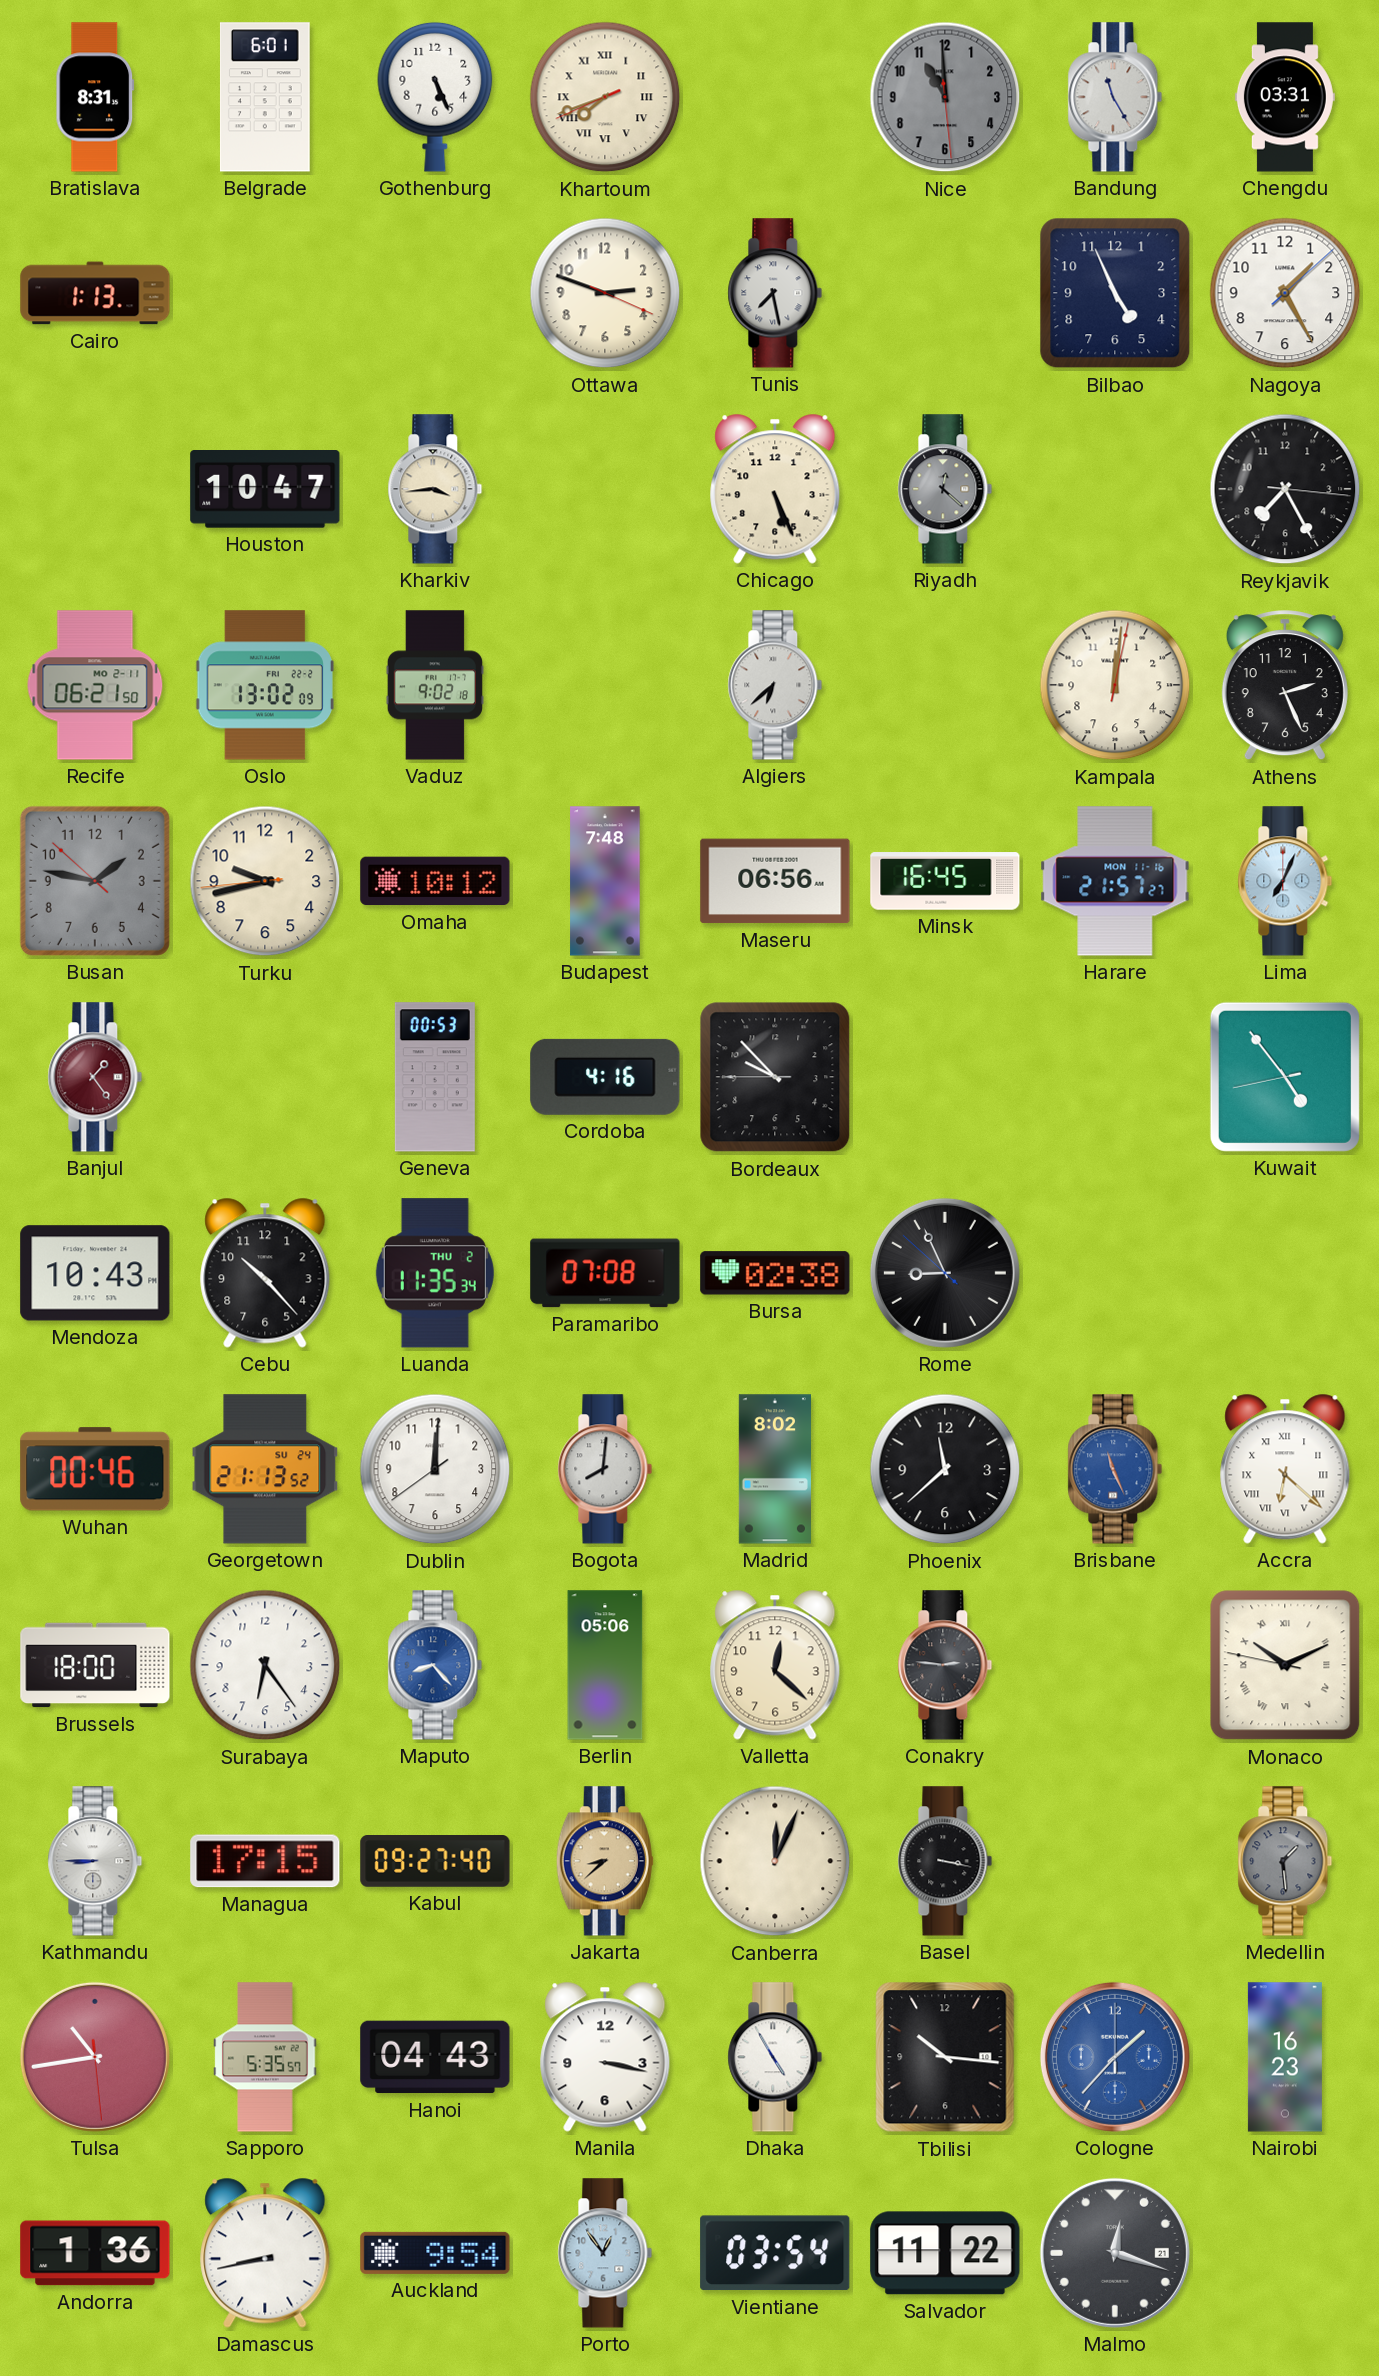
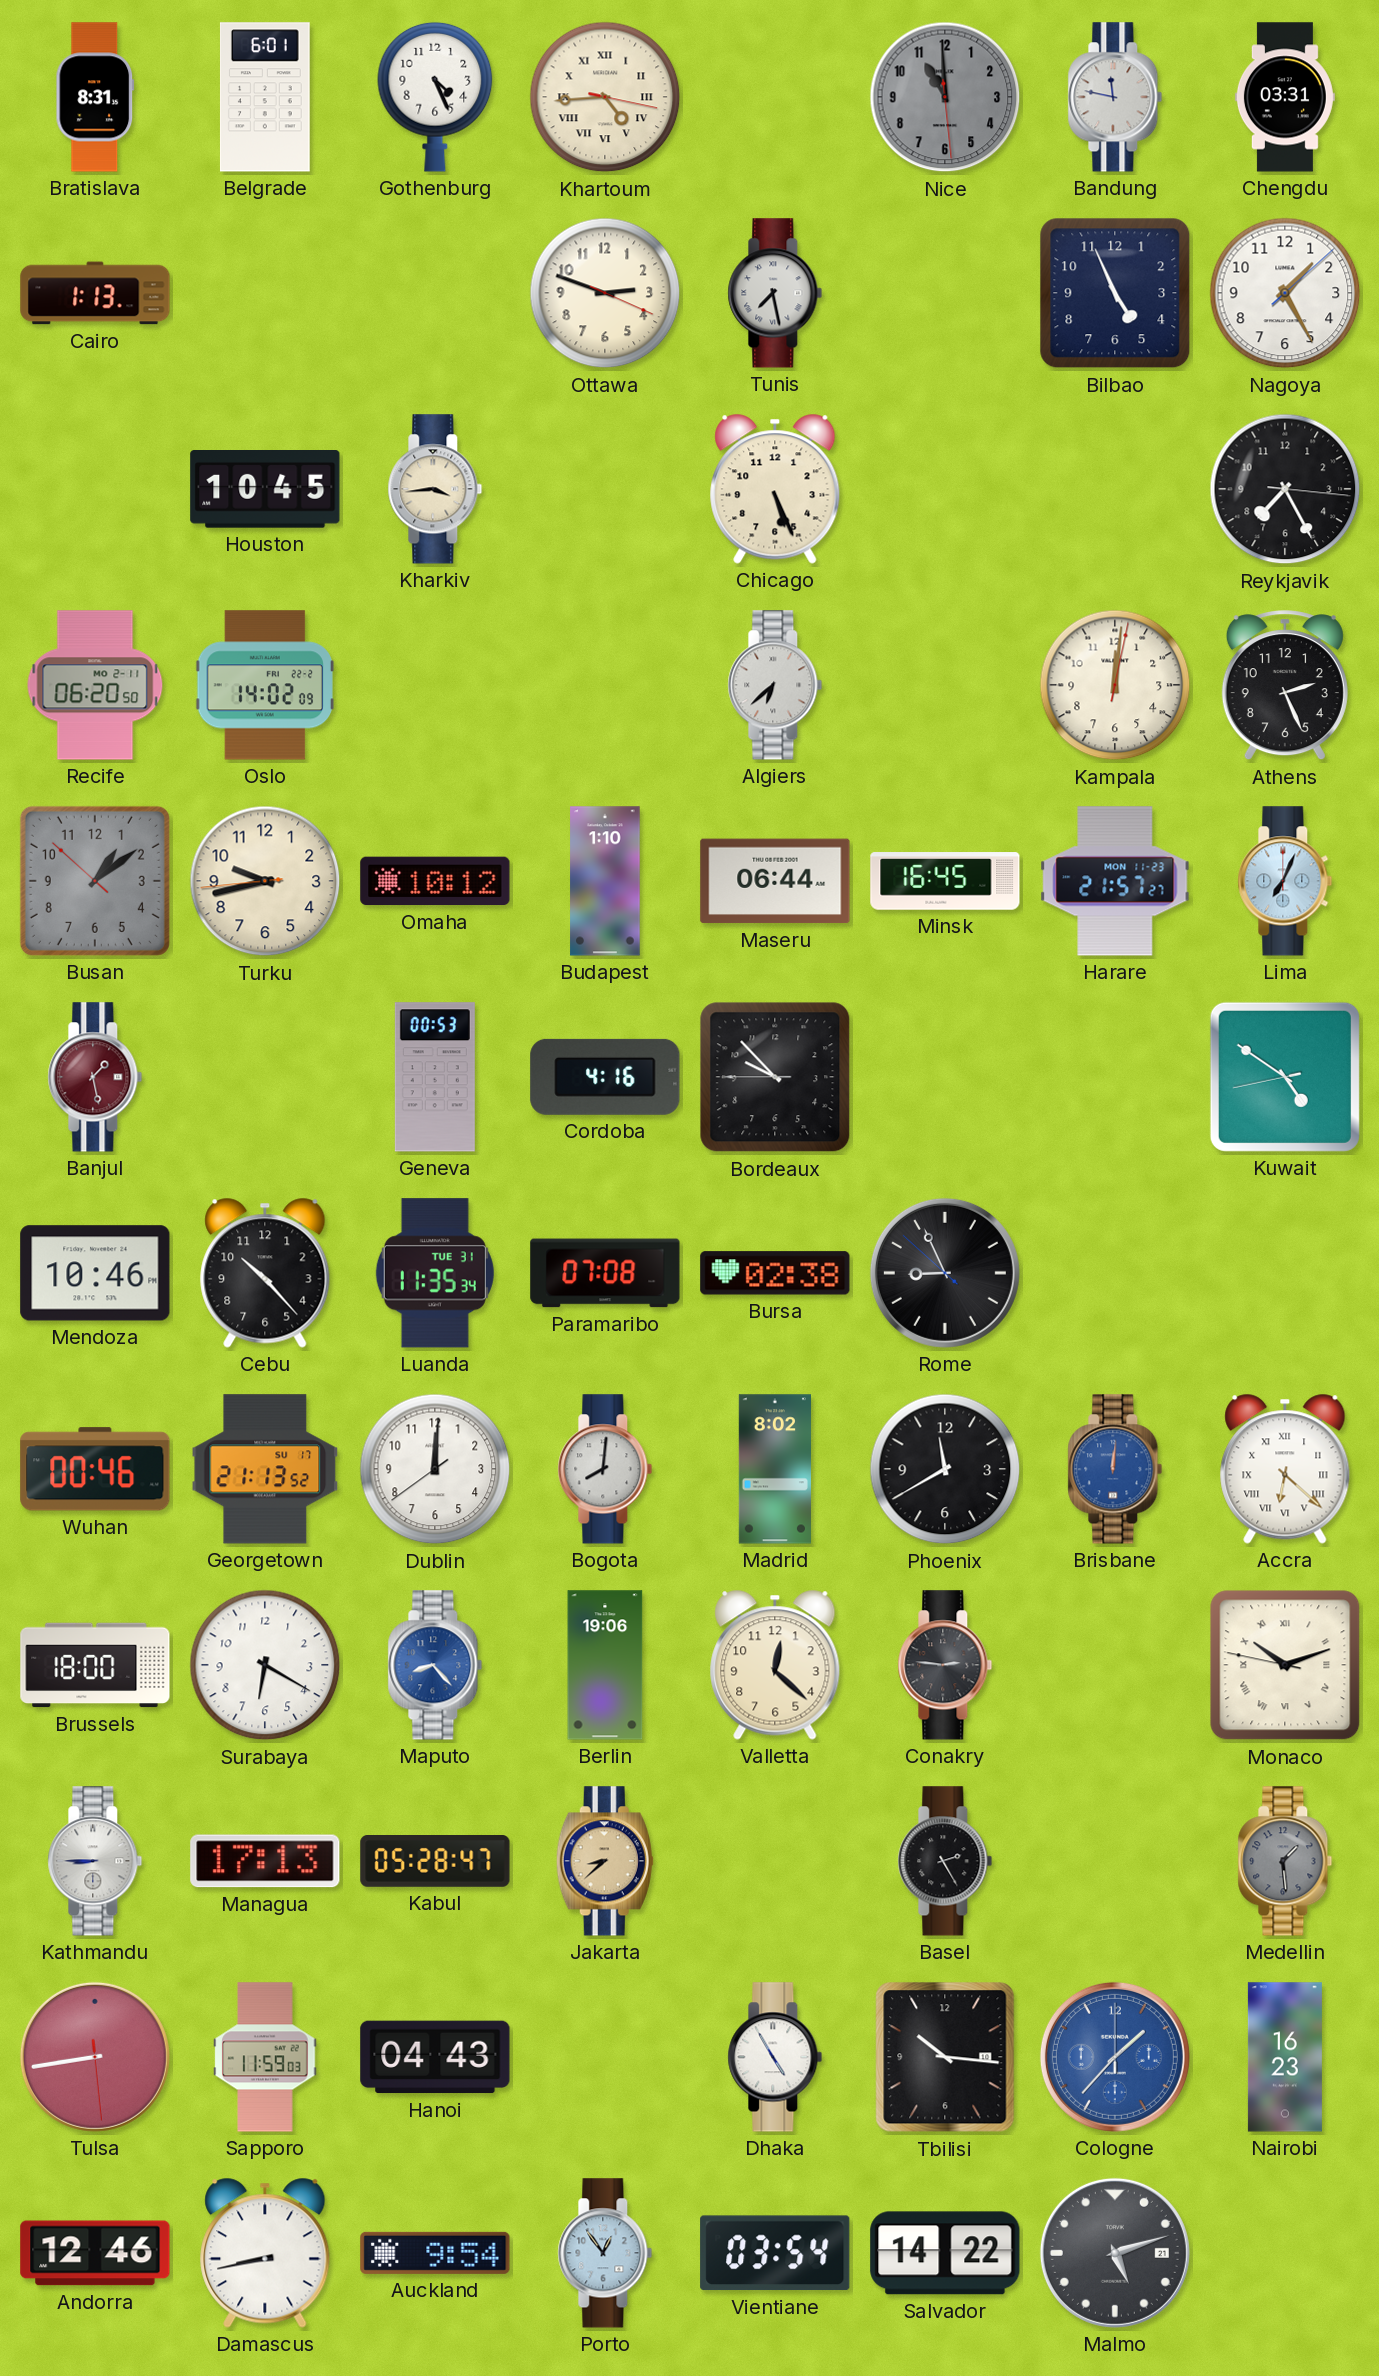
Gothenburg: 5:26 -> 4:26 (435, 97)
Khartoum: 7:41 -> 4:44 (605, 97)
Bandung: 11:25 -> 11:47 (1115, 97)
Houston: 10:47 -> 10:45 (265, 490)
Riyadh: 12:22 -> none (945, 489)
Recife: 06:21 -> 06:20 (95, 685)
Oslo: 13:02 -> 14:02 (265, 685)
Vaduz: 9:02 -> none (435, 685)
Busan: 1:46 -> 1:08 (95, 881)
Budapest: 7:48 -> 1:10 (605, 881)
Maseru: 06:56 -> 06:44 (775, 881)
Harare date: MON 11-16 -> MON 11-23 (1115, 881)
Banjul: 1:24 -> 1:28 (95, 1077)
Kuwait: 4:53 -> 4:50 (1285, 1077)
Mendoza: 10:43 -> 10:46 (95, 1273)
Luanda date: THU 2 -> TUE 31 (435, 1273)
Georgetown date: SU 24 -> SU 17 (265, 1469)
Phoenix: 11:38 -> 11:40 (945, 1469)
Brisbane: 11:26 -> 12:01 (1115, 1469)
Surabaya: 6:24 -> 6:20 (265, 1665)
Berlin: 05:06 -> 19:06 (605, 1665)
Monaco: 10:10 -> 10:11 (1285, 1665)
Managua: 17:15 -> 17:13 (265, 1861)
Kabul: 09:27 -> 05:28 (435, 1862)
Canberra: 12:04 -> none (775, 1861)
Basel: 3:17 -> 2:25 (945, 1861)
Tulsa: 10:43 -> 8:43 (95, 2057)
Sapporo: 5:35 -> 11:59 (265, 2057)
Manila: 3:17 -> none (605, 2057)
Andorra: 1:36 -> 12:46 (95, 2253)
Salvador: 11:22 -> 14:22 (945, 2253)
Malmo: 12:18 -> 5:12 (1115, 2253)
